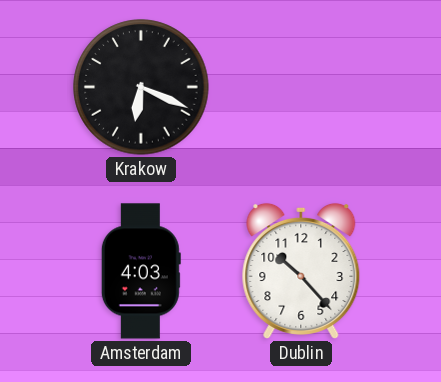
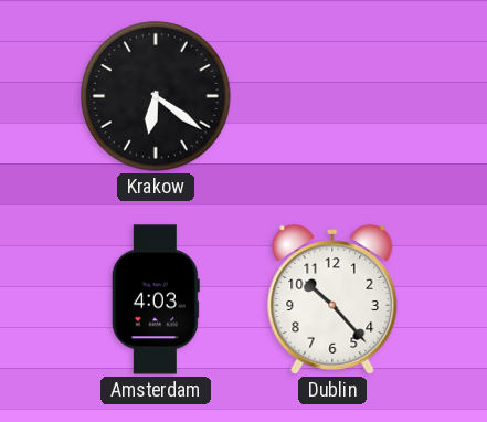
Krakow: 6:19 -> 6:21 (156, 96)
